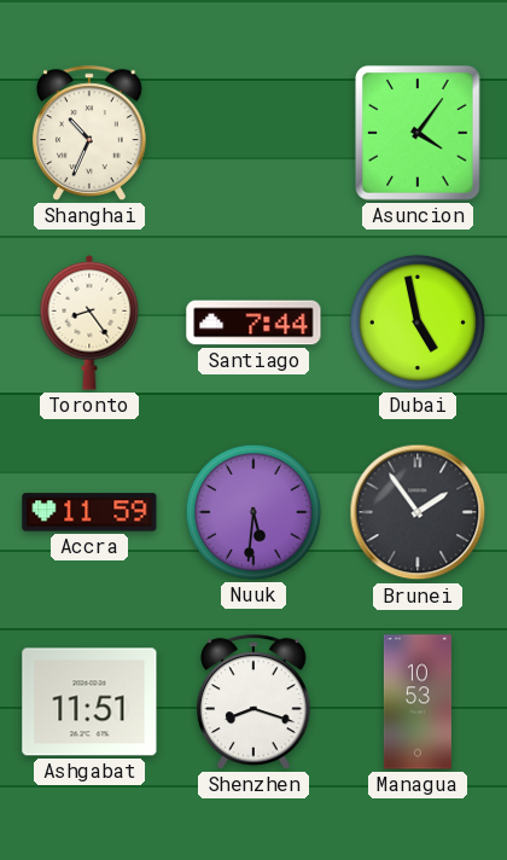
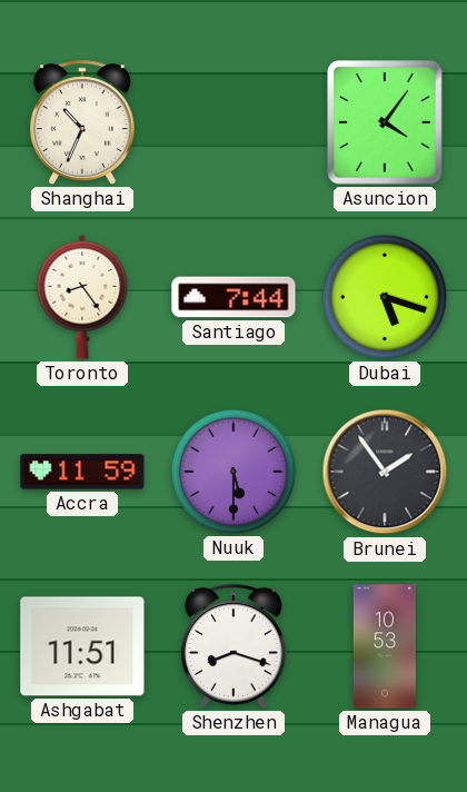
Dubai: 4:58 -> 5:18 (385, 297)
Nuuk: 5:31 -> 5:30 (233, 472)
